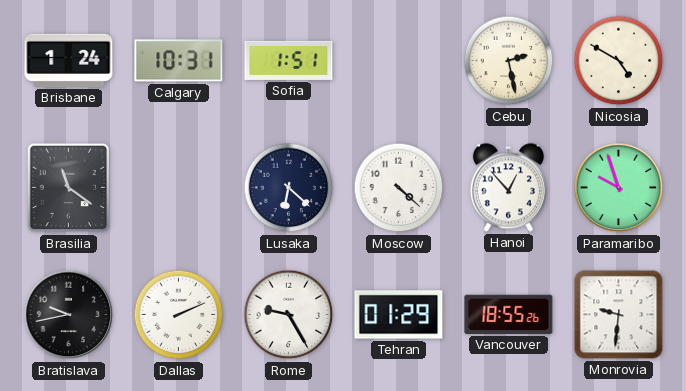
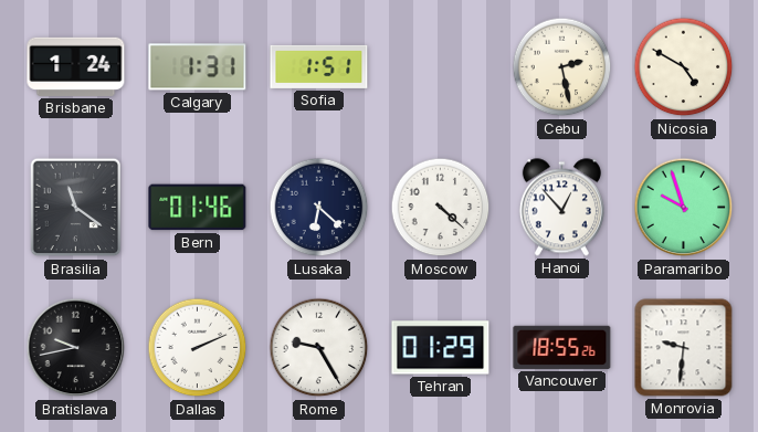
Calgary: 10:31 -> 1:31 (198, 67)
Bern: none -> 01:46 (198, 208)
